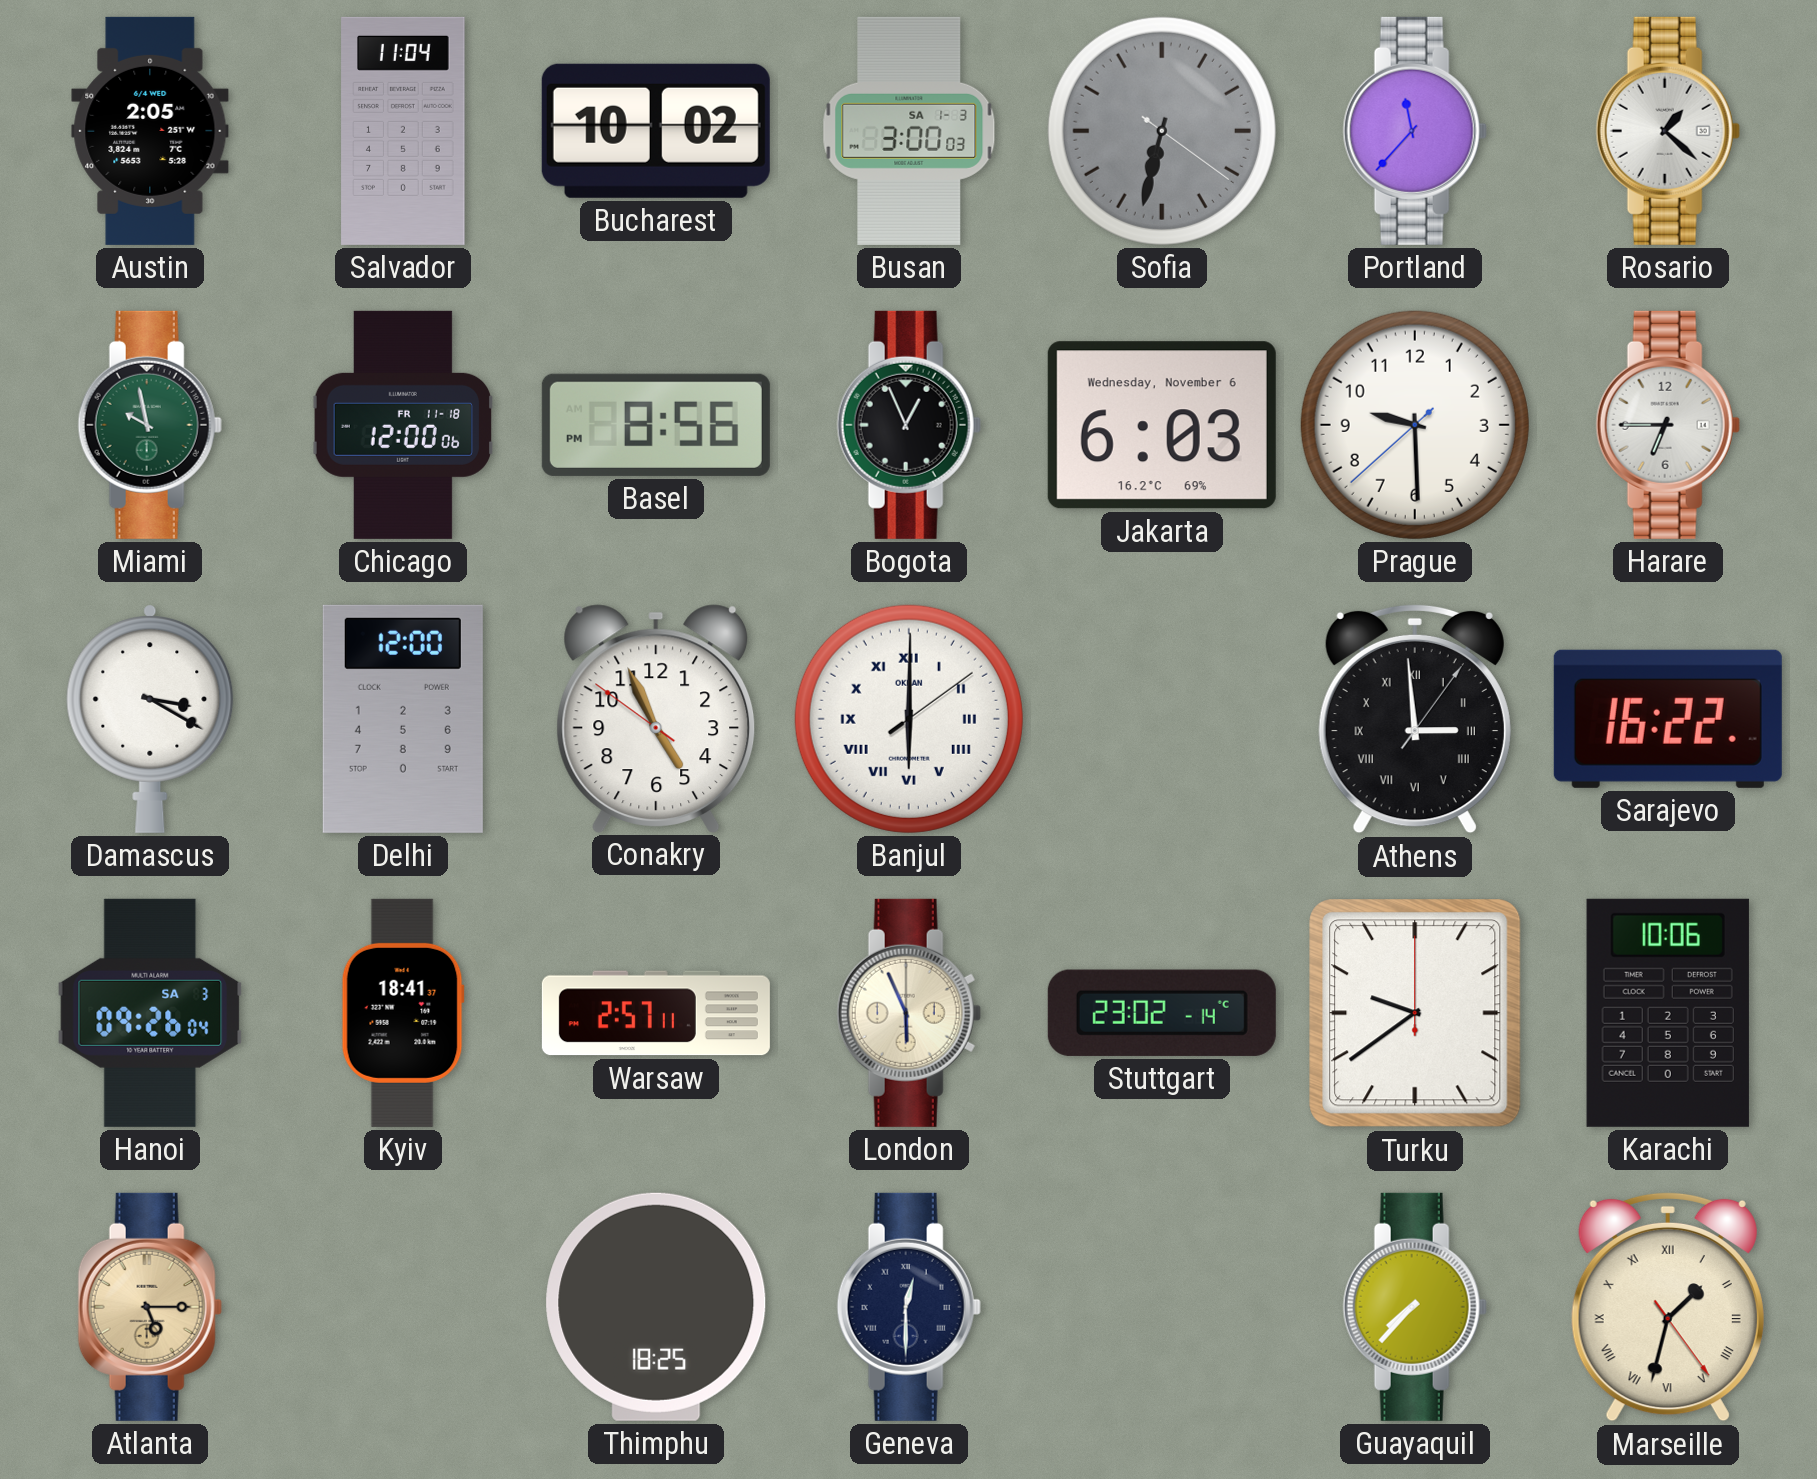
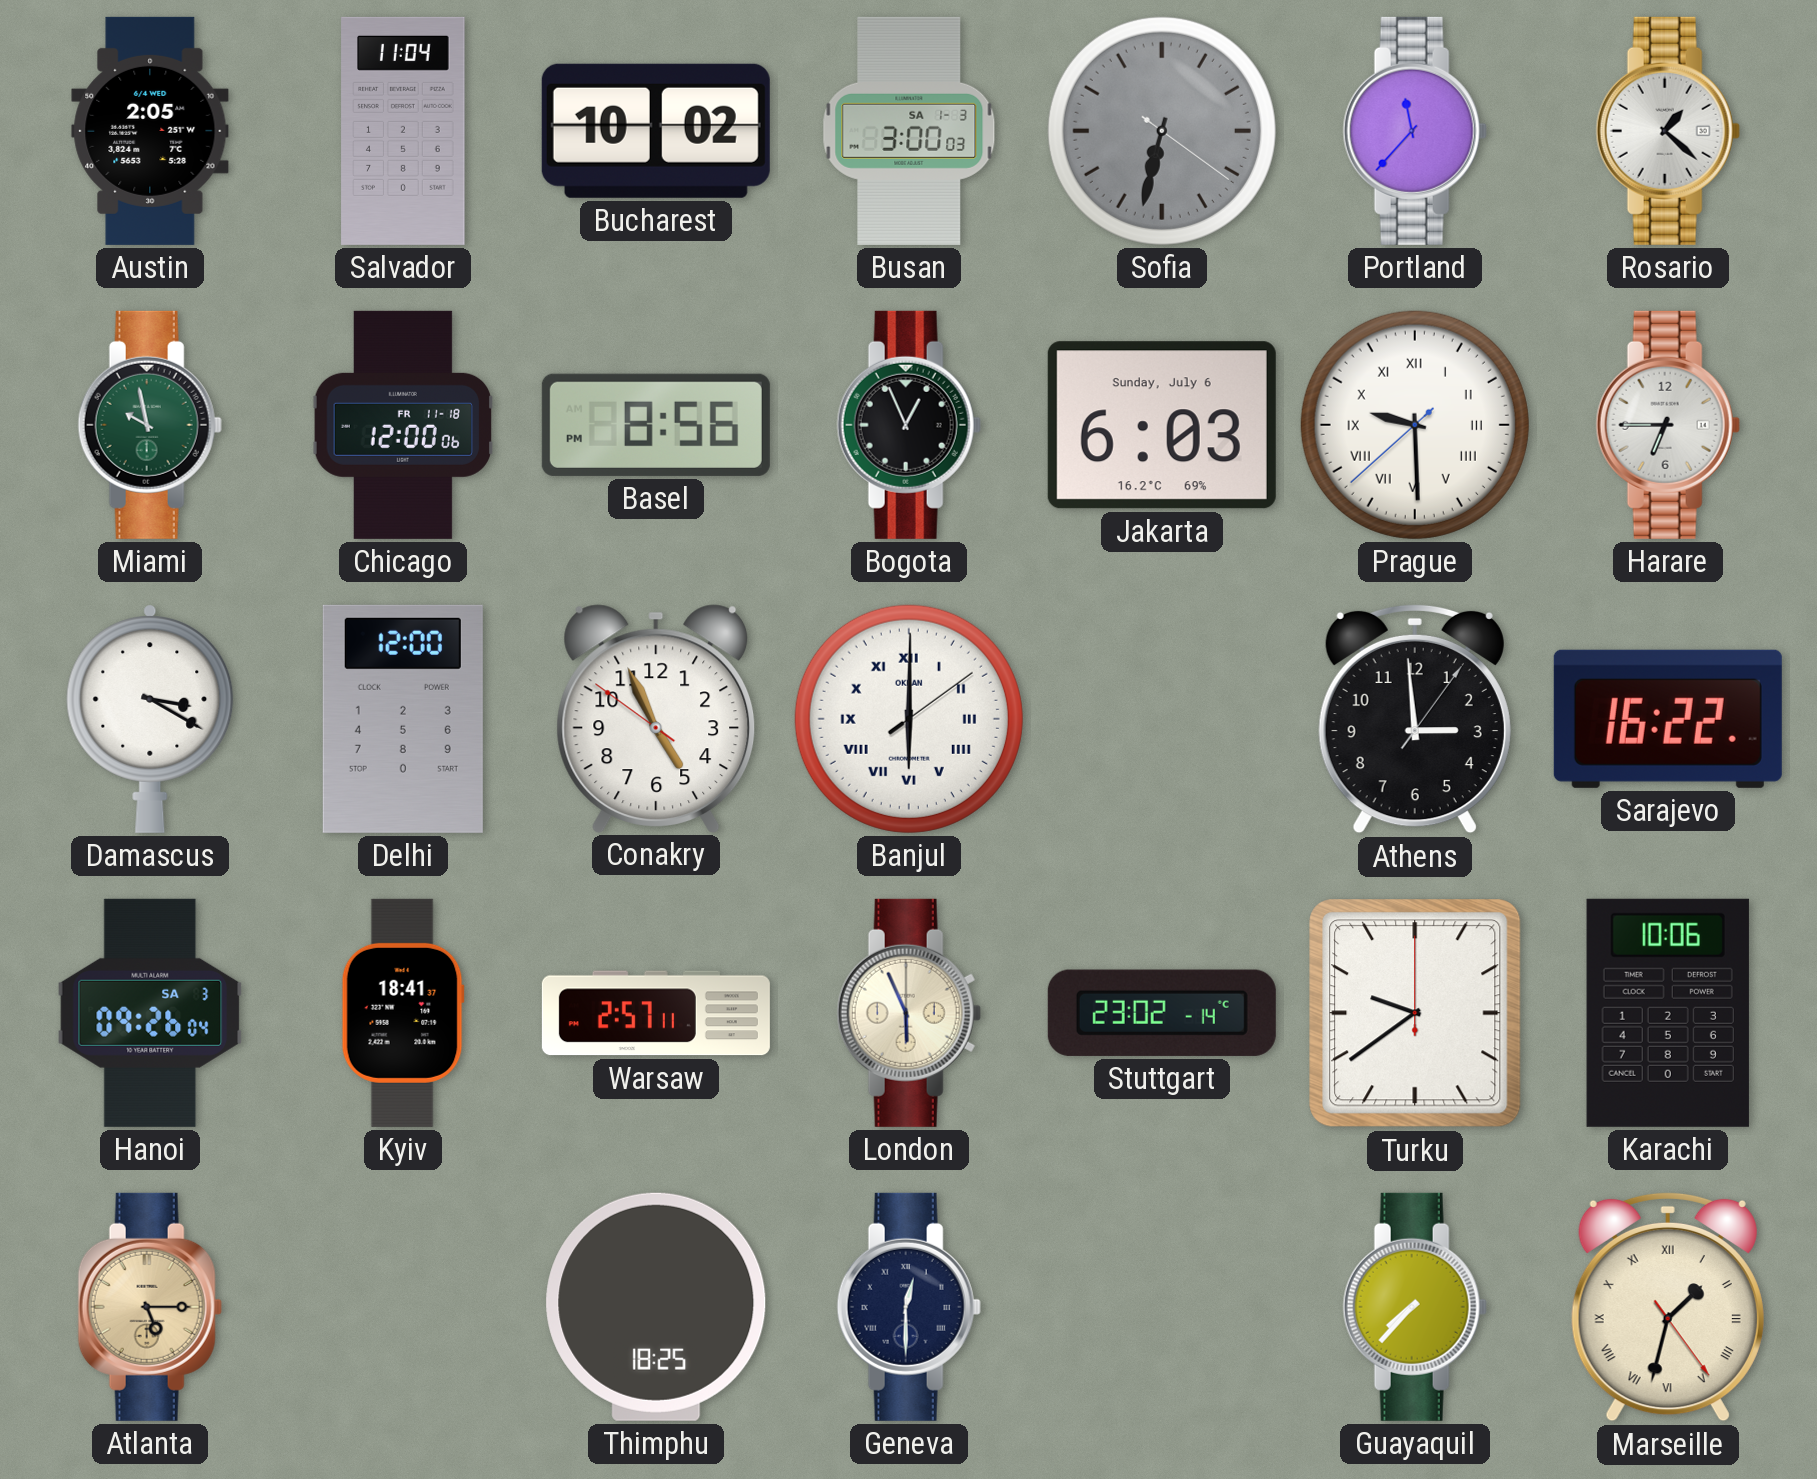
Jakarta date: Wednesday, November 6 -> Sunday, July 6 (1162, 425)
Prague numerals: Arabic -> Roman (1415, 425)
Athens numerals: Roman -> Arabic (1415, 719)
